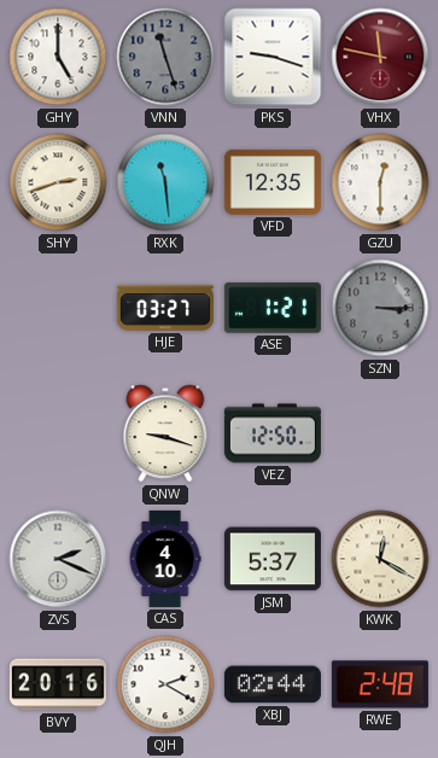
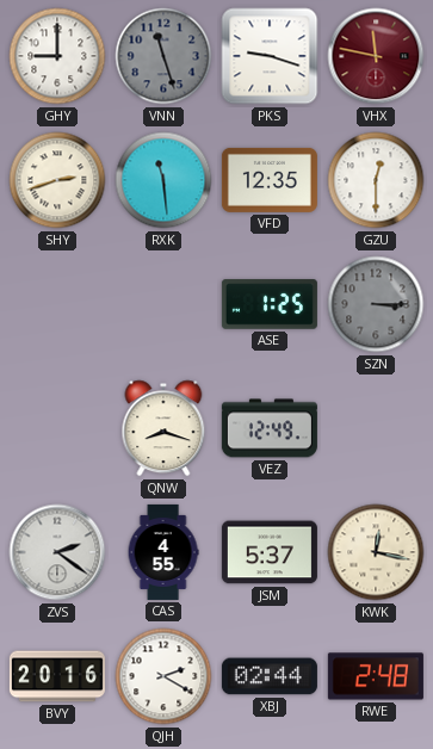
GHY: 5:00 -> 9:00 (57, 56)
HJE: 03:27 -> none (165, 309)
ASE: 1:21 -> 1:25 (270, 304)
QNW: 9:18 -> 8:18 (163, 428)
VEZ: 12:50 -> 12:49 (270, 428)
ZVS: 2:19 -> 2:21 (57, 552)
CAS: 4:10 -> 4:55 (163, 552)
KWK: 12:20 -> 12:17 (376, 552)
